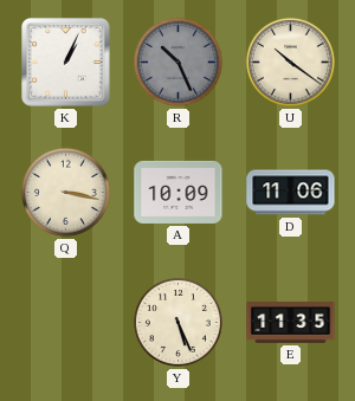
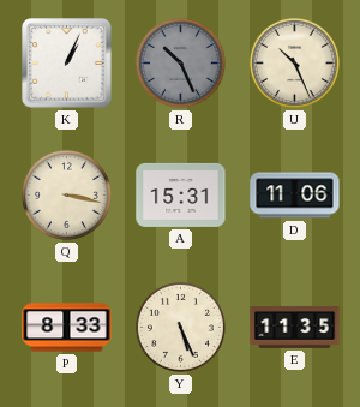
U: 10:21 -> 10:26 (294, 62)
A: 10:09 -> 15:31 (181, 194)
P: none -> 8:33 (67, 328)
